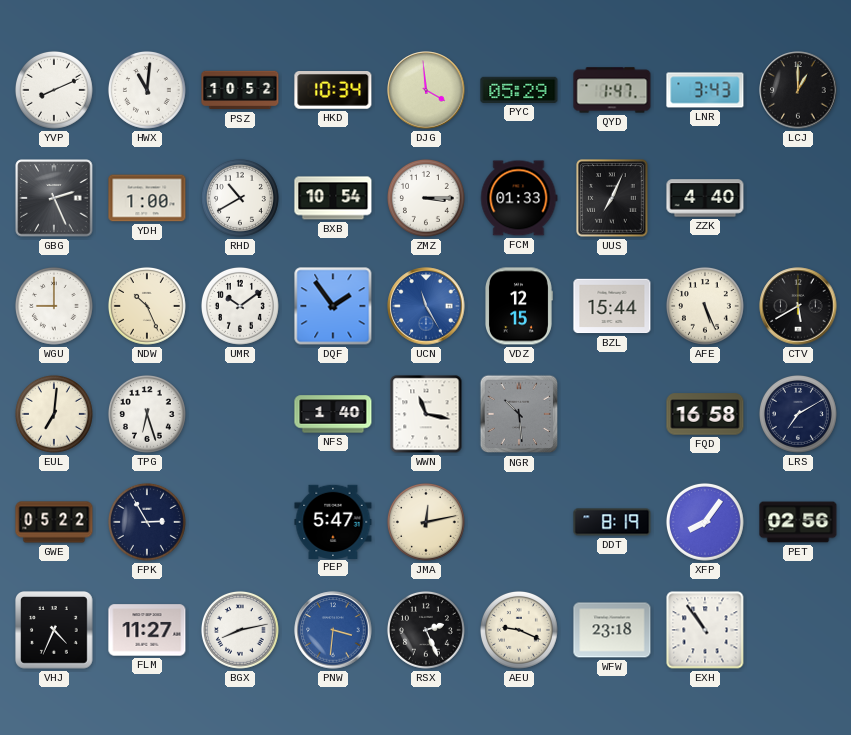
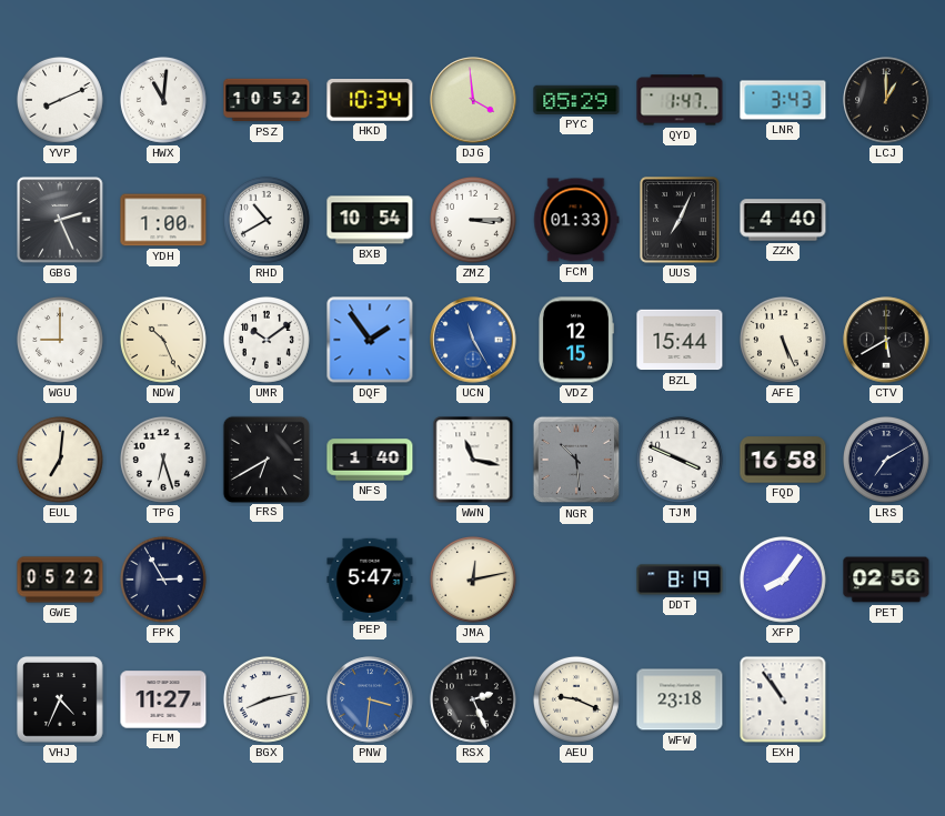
FRS: none -> 6:40 (265, 459)
TJM: none -> 3:49 (680, 460)
